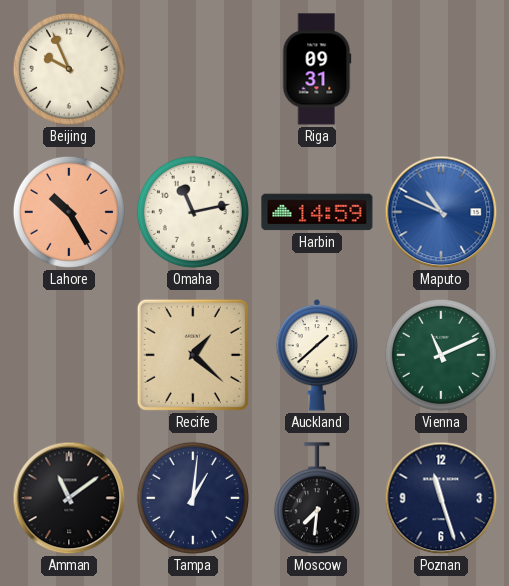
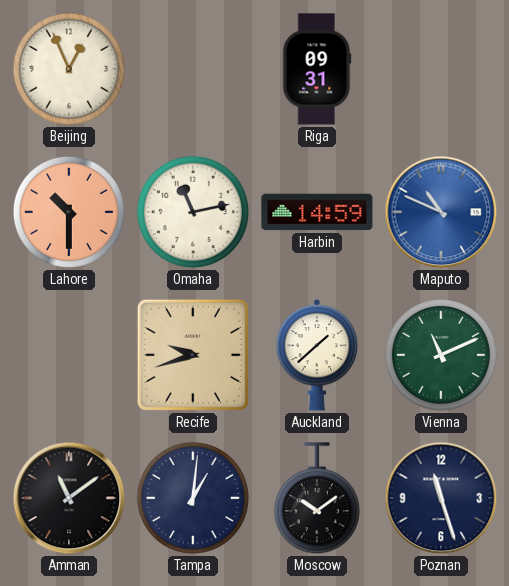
Beijing: 9:56 -> 12:56 (69, 69)
Lahore: 10:25 -> 10:30 (69, 212)
Recife: 1:22 -> 9:42 (193, 355)
Moscow: 7:31 -> 10:09 (317, 499)
